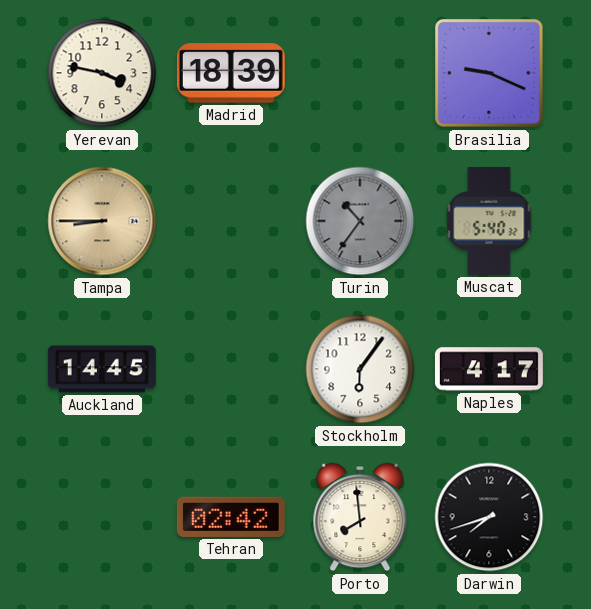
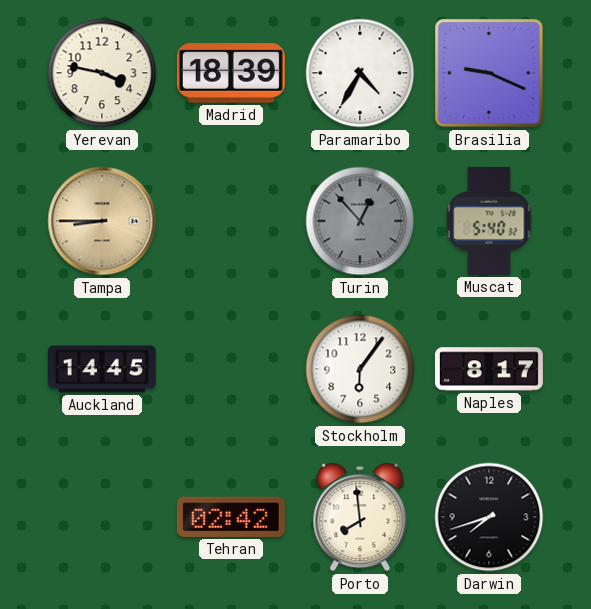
Paramaribo: none -> 4:35 (360, 73)
Turin: 10:36 -> 12:53 (360, 221)
Naples: 4:17 -> 8:17 (489, 369)
